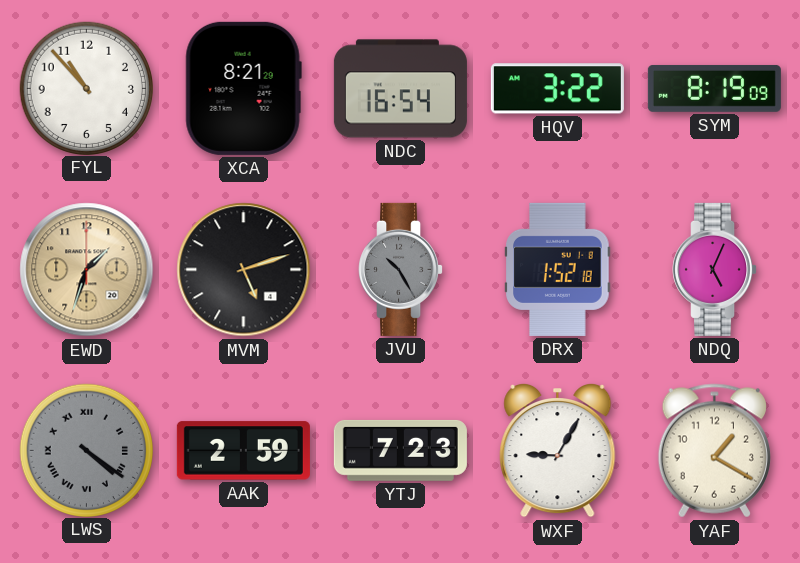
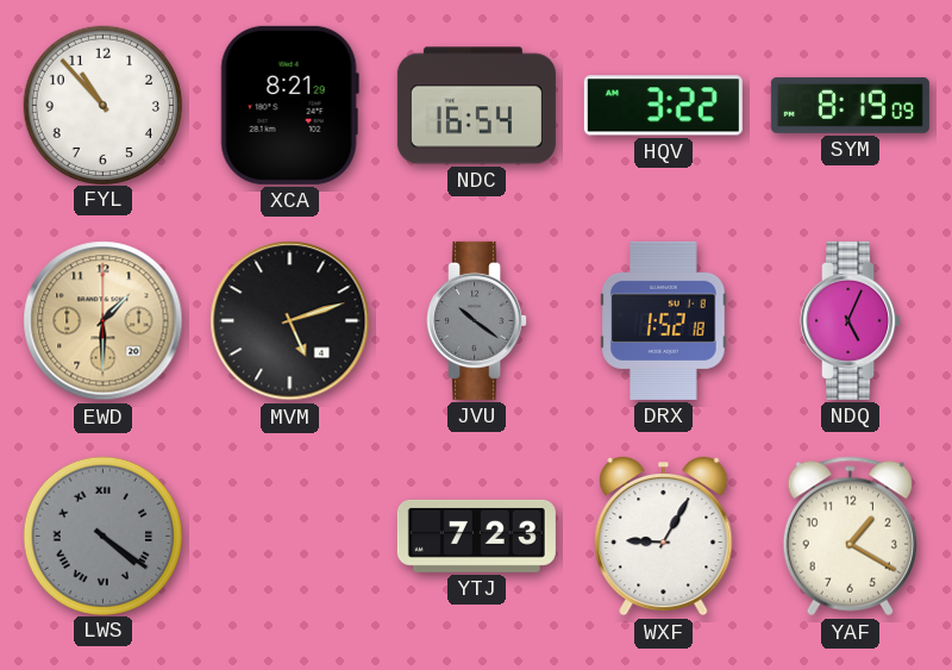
EWD: 1:33 -> 1:30 (104, 321)
JVU: 10:25 -> 10:21 (477, 320)
AAK: 2:59 -> none (243, 451)
